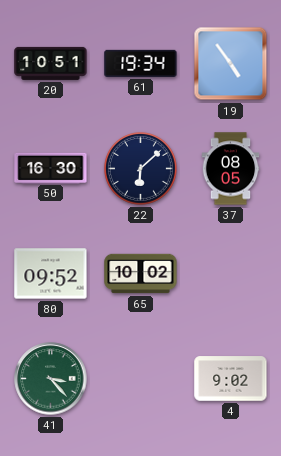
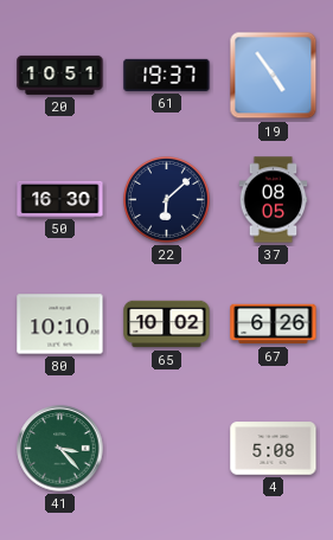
61: 19:34 -> 19:37 (167, 75)
80: 09:52 -> 10:10 (60, 324)
67: none -> 6:26 (274, 324)
4: 9:02 -> 5:08 (274, 449)
